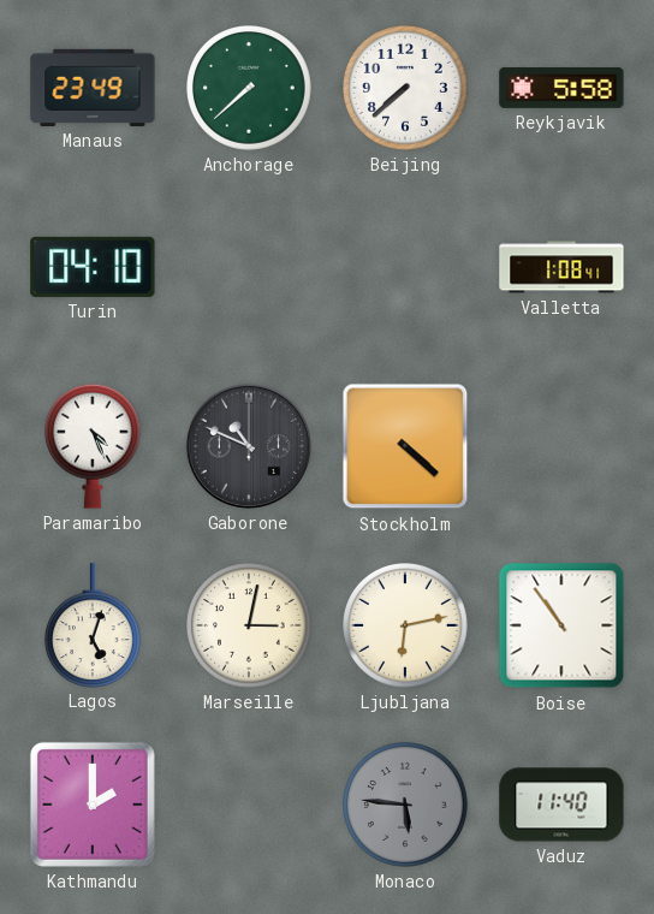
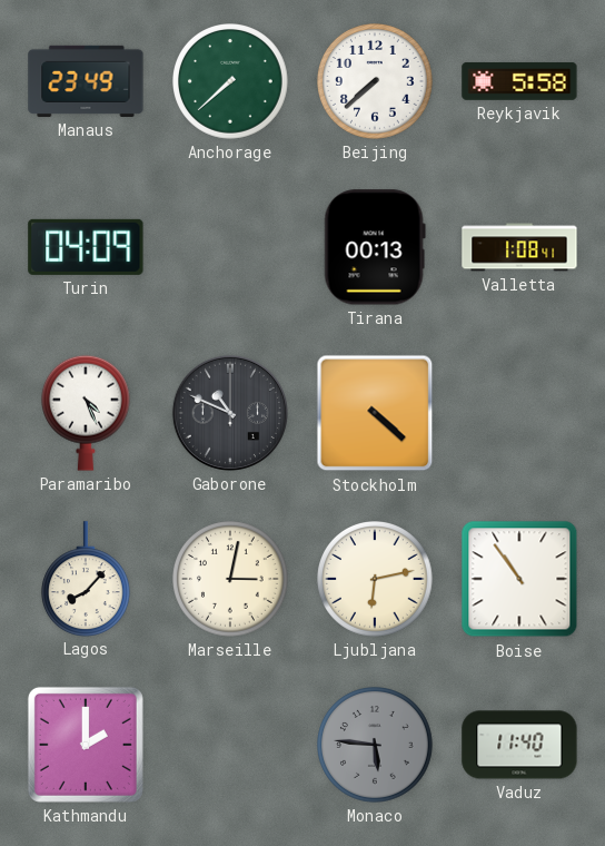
Turin: 04:10 -> 04:09 (86, 247)
Tirana: none -> 00:13 (375, 247)
Lagos: 5:03 -> 8:07 (86, 579)
